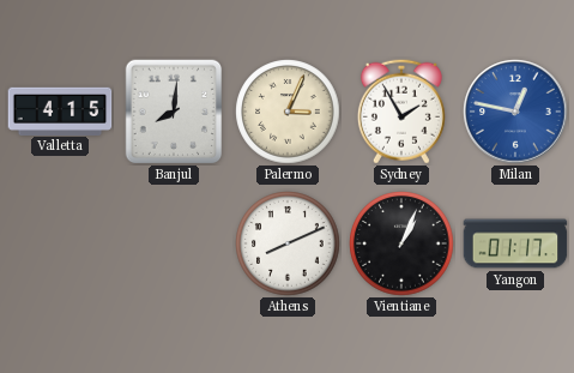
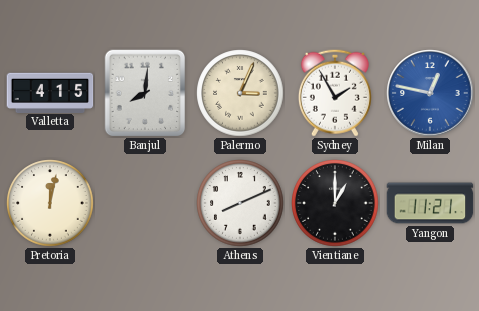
Pretoria: none -> 12:02 (50, 203)
Vientiane: 1:04 -> 1:00 (335, 203)
Yangon: 01:17 -> 11:21 (430, 203)
